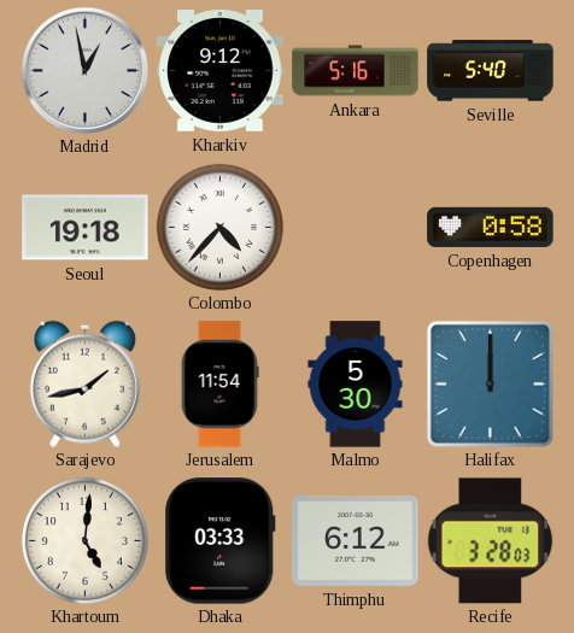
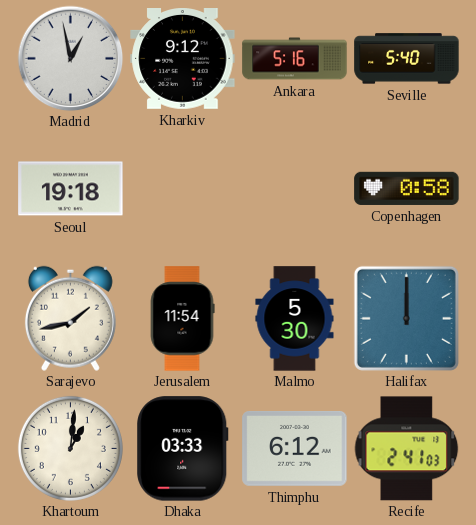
Colombo: 4:37 -> none (219, 227)
Khartoum: 5:01 -> 1:01 (70, 448)
Recife: 3:28 -> 2:41 (406, 449)
